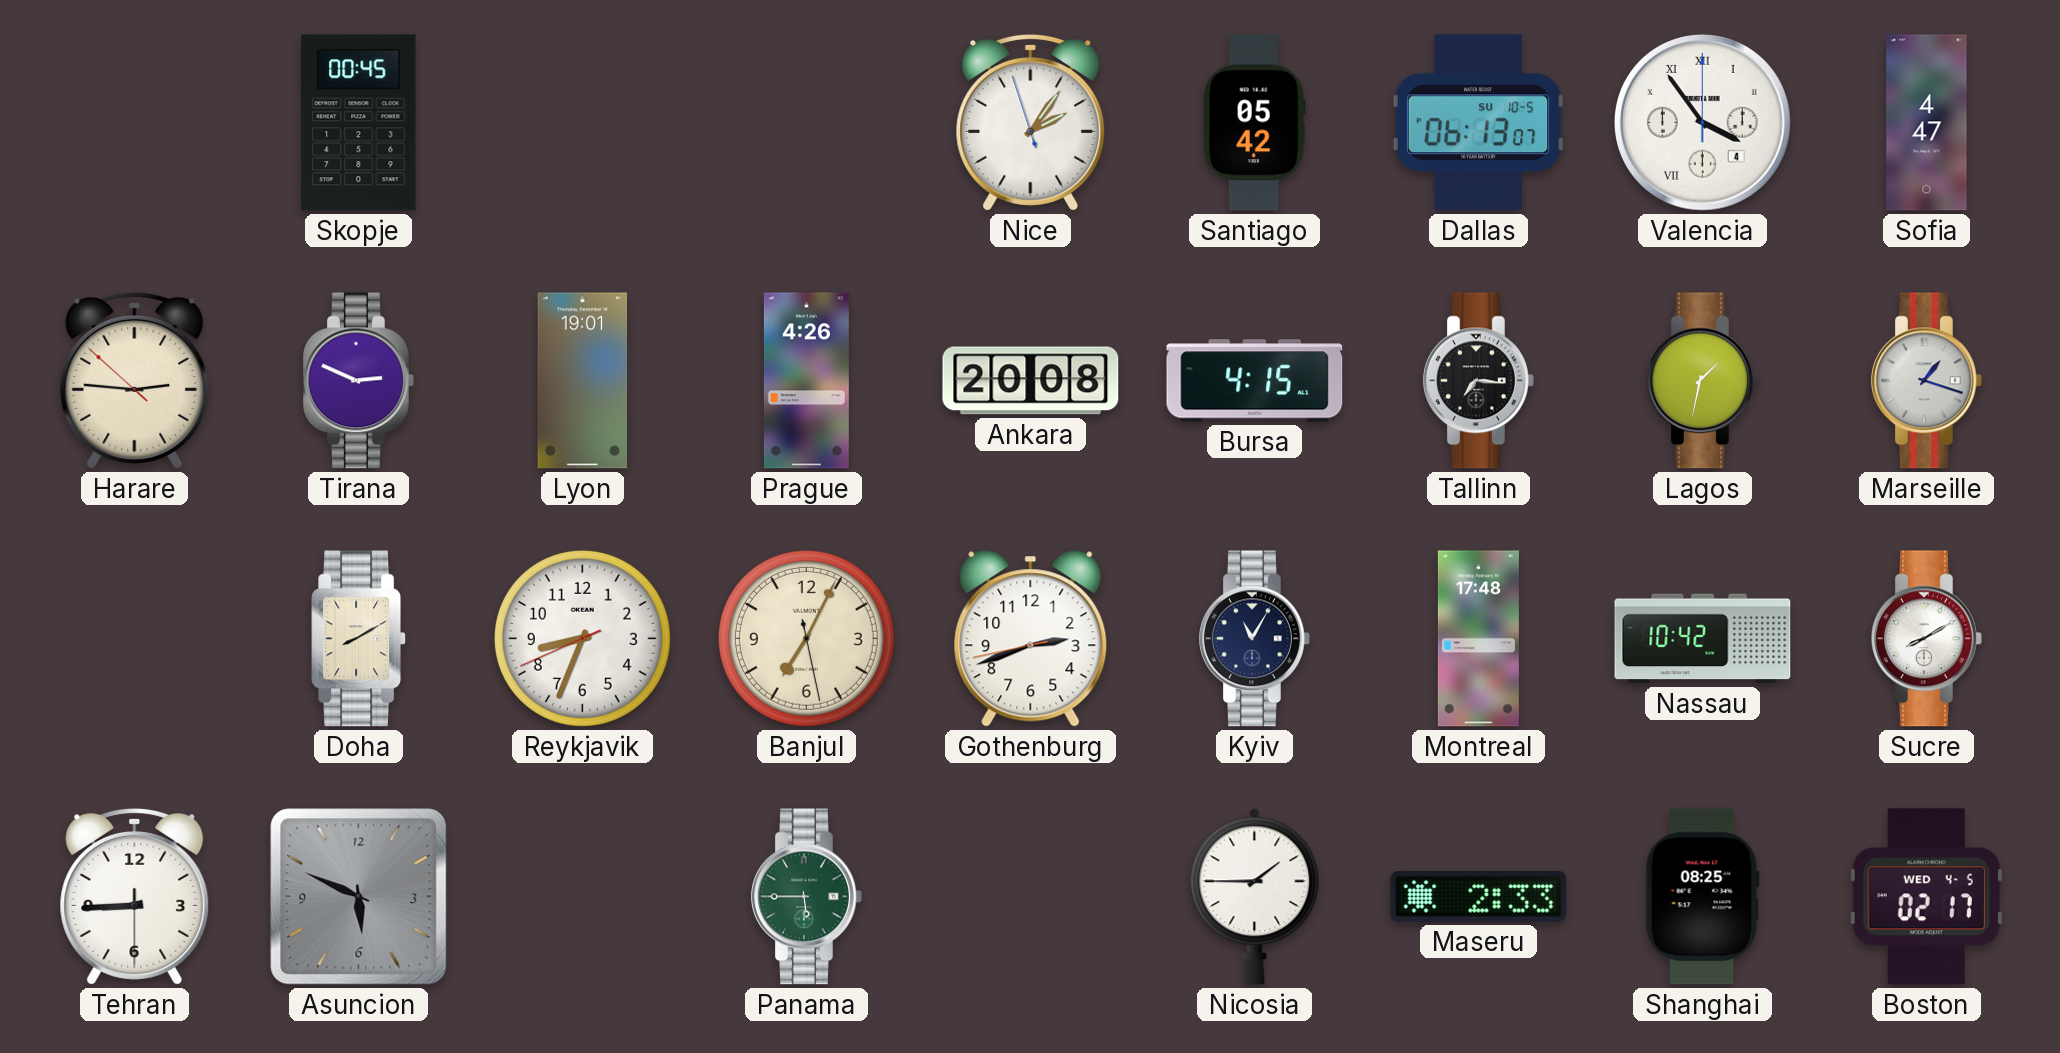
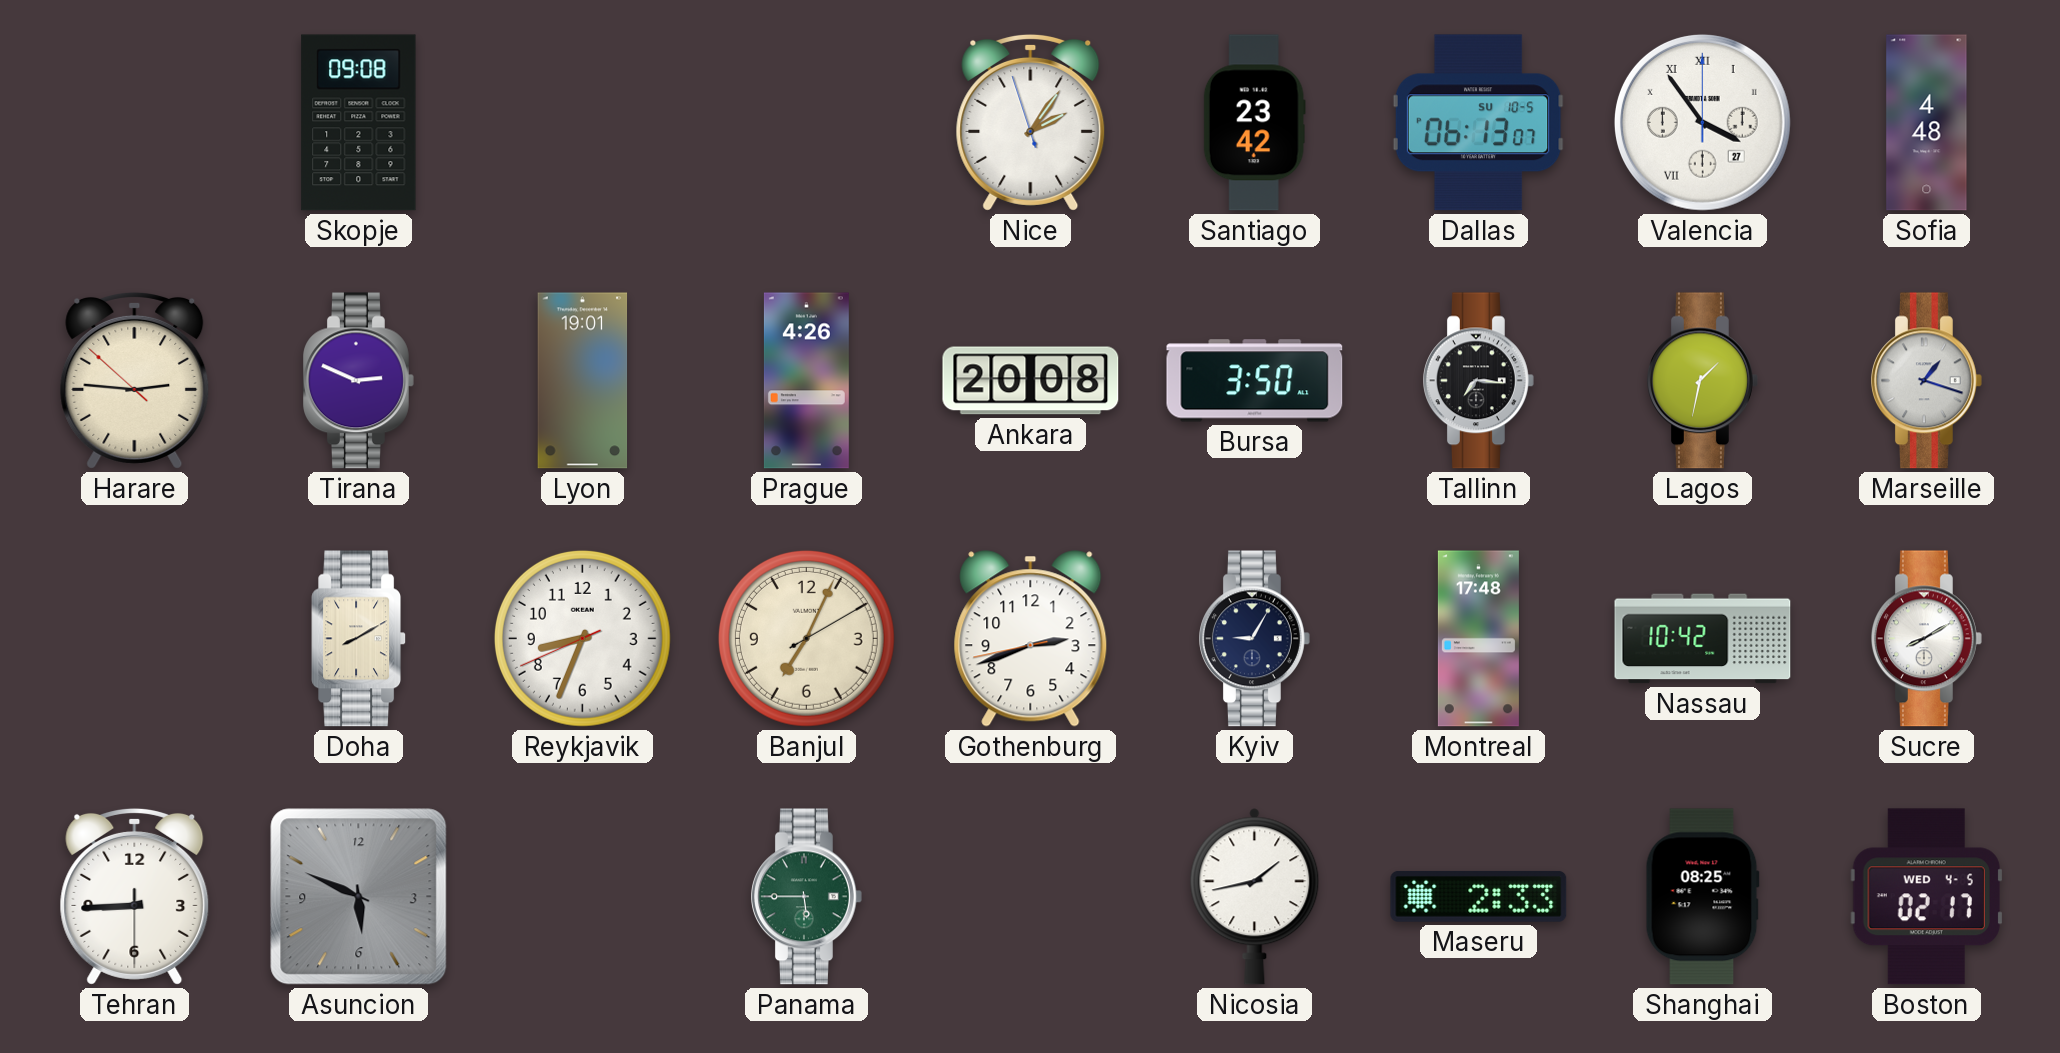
Skopje: 00:45 -> 09:08 (359, 123)
Santiago: 05:42 -> 23:42 (1254, 123)
Valencia date: 4 -> 27 (1702, 122)
Sofia: 4:47 -> 4:48 (1927, 123)
Bursa: 4:15 -> 3:50 (1255, 381)
Banjul: 7:04:28 -> 7:04:10 (806, 638)
Kyiv: 11:05 -> 9:05 (1255, 639)
Nicosia: 1:45 -> 1:43 (1255, 897)
